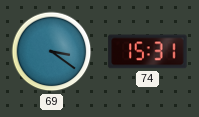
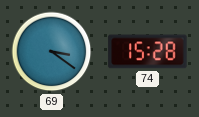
74: 15:31 -> 15:28 (148, 52)
